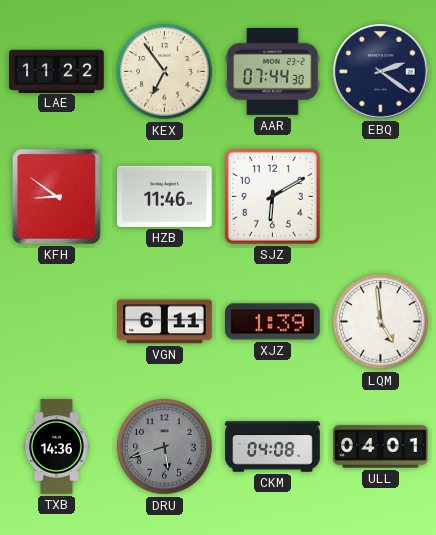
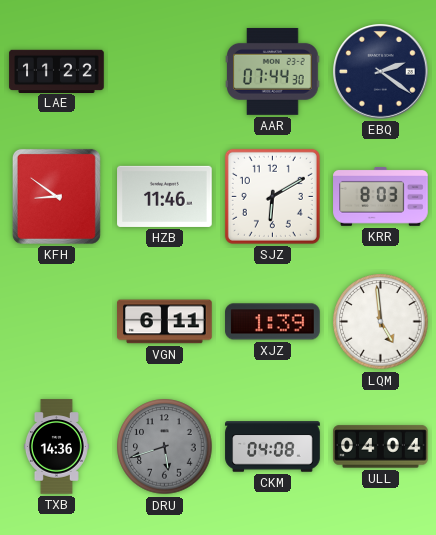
KEX: 6:54 -> none (165, 72)
KRR: none -> 8:03 (381, 196)
ULL: 04:01 -> 04:04 (381, 447)
